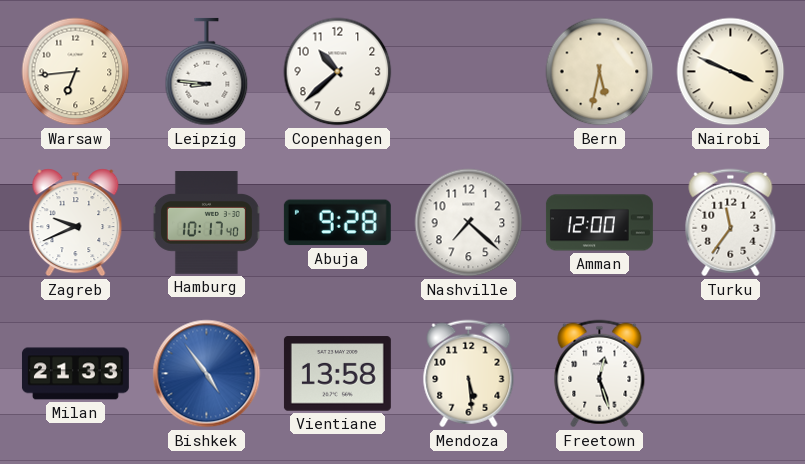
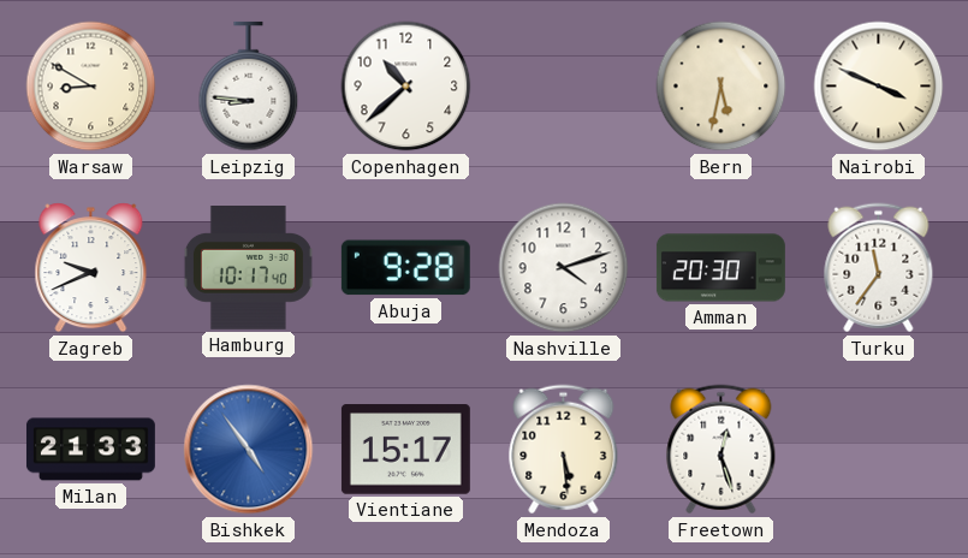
Warsaw: 6:44 -> 8:50 (91, 87)
Nashville: 7:22 -> 4:12 (564, 268)
Amman: 12:00 -> 20:30 (720, 268)
Vientiane: 13:58 -> 15:17 (405, 450)
